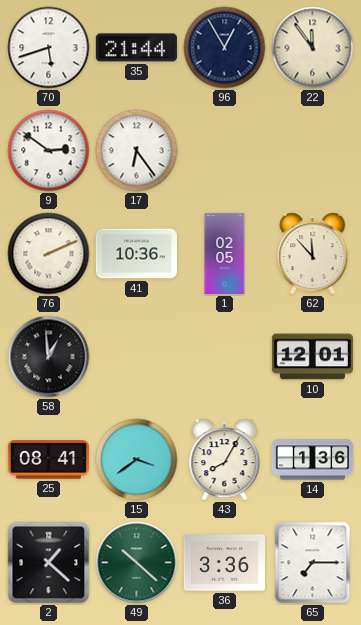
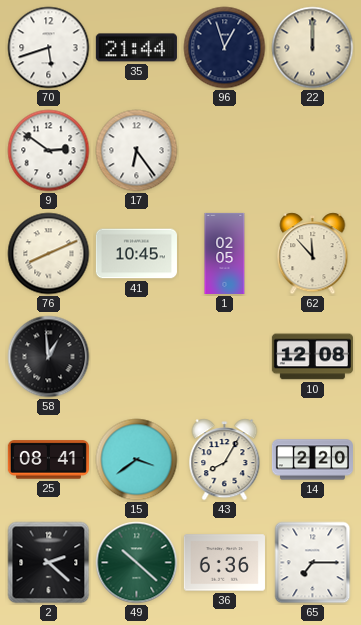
96: 12:55 -> 12:57 (225, 48)
22: 11:54 -> 12:00 (313, 48)
76: 2:11 -> 8:11 (49, 254)
41: 10:36 -> 10:45 (136, 254)
10: 12:01 -> 12:08 (312, 357)
14: 1:36 -> 2:20 (312, 460)
2: 1:22 -> 2:22 (49, 563)
36: 3:36 -> 6:36 (224, 563)
